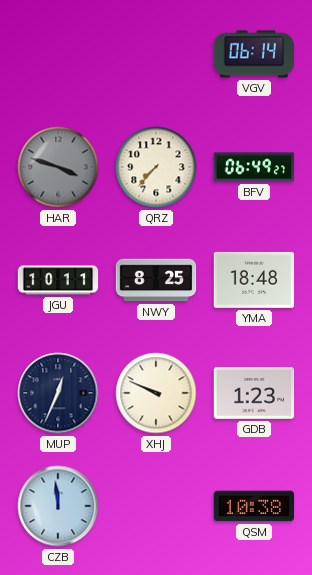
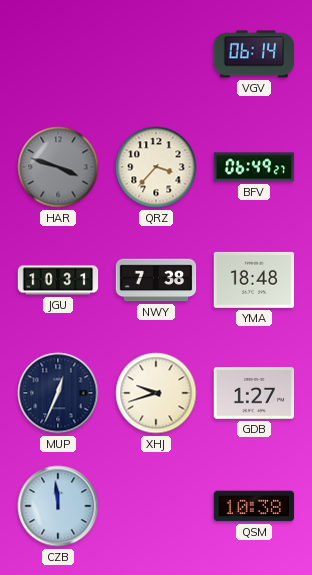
QRZ: 7:37 -> 3:37 (156, 167)
JGU: 10:11 -> 10:31 (58, 280)
NWY: 8:25 -> 7:38 (156, 280)
XHJ: 9:49 -> 9:42 (156, 393)
GDB: 1:23 -> 1:27 (254, 394)
